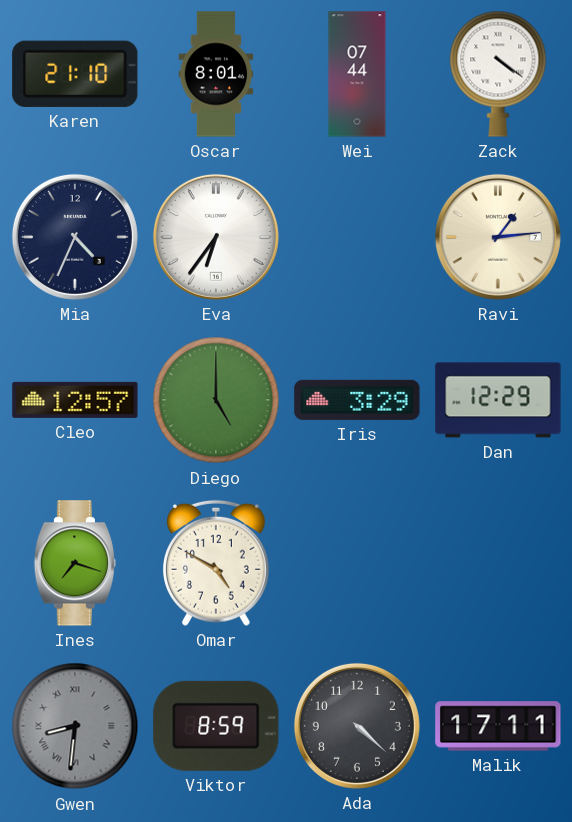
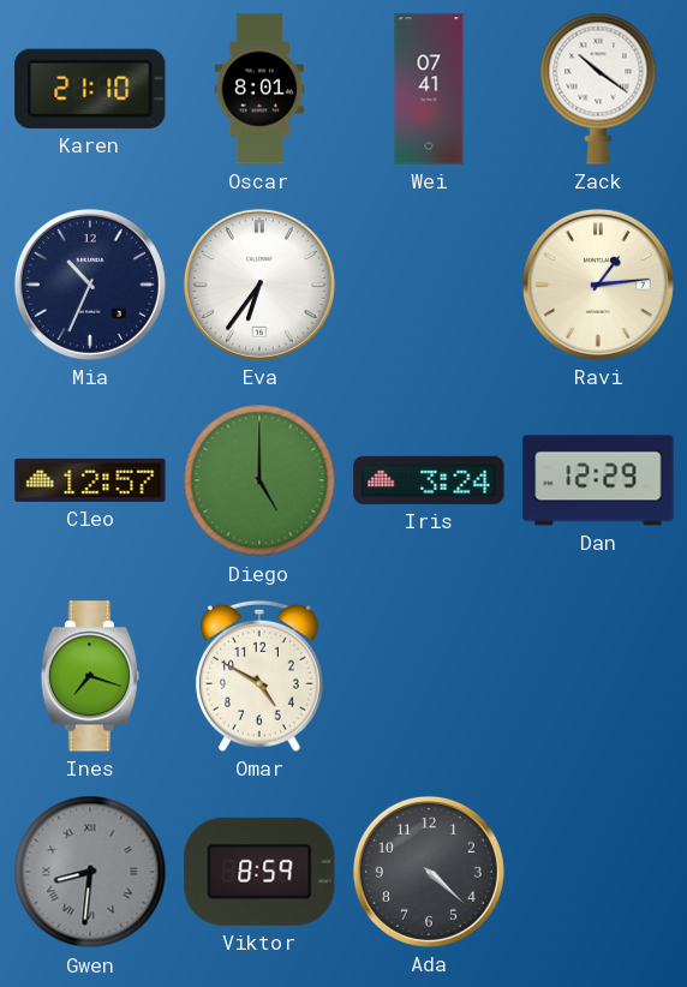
Wei: 07:44 -> 07:41 (429, 89)
Zack: 4:21 -> 10:21 (598, 89)
Mia: 4:34 -> 10:34 (90, 285)
Iris: 3:29 -> 3:24 (429, 480)
Malik: 17:11 -> none (498, 726)
